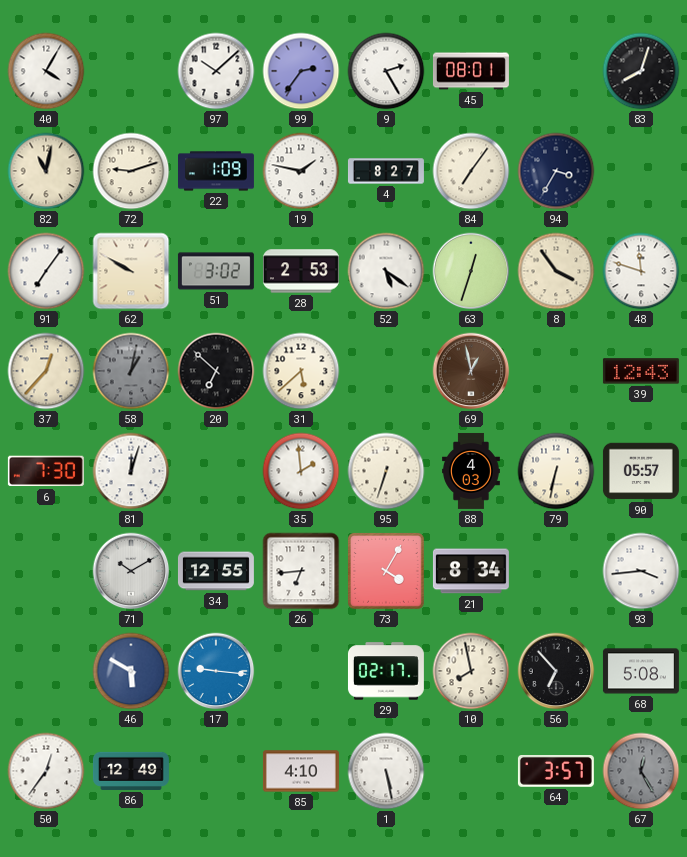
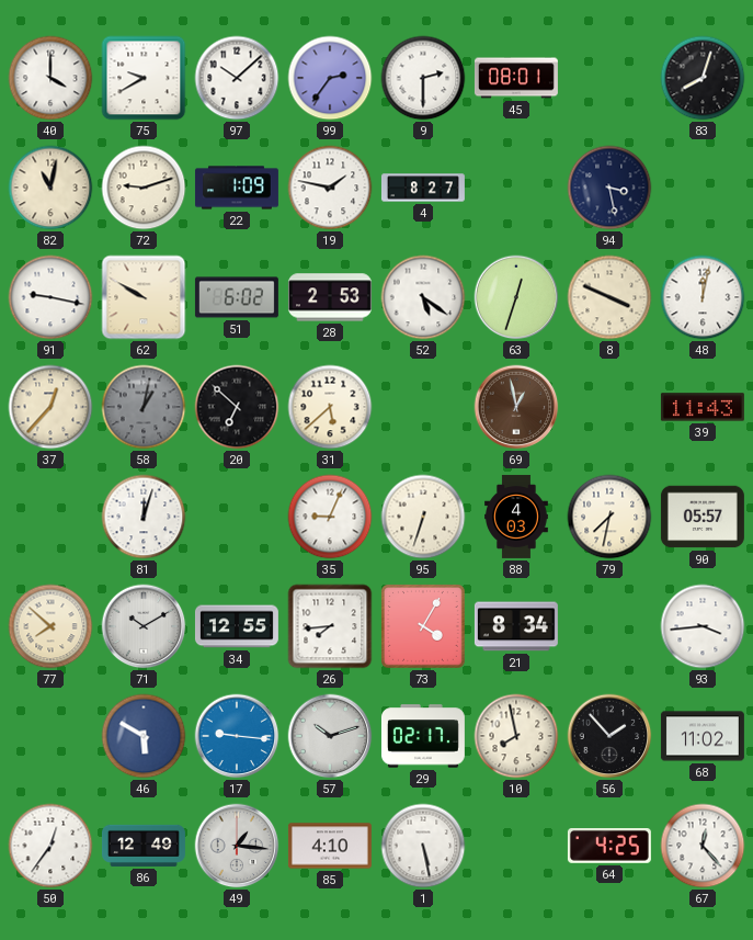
40: 4:05 -> 4:00 (50, 78)
75: none -> 9:40 (144, 78)
9: 2:25 -> 2:30 (423, 78)
84: 7:06 -> none (471, 171)
94: 3:35 -> 3:28 (609, 188)
91: 7:06 -> 9:17 (50, 297)
51: 3:02 -> 6:02 (237, 297)
8: 3:54 -> 3:49 (609, 297)
48: 11:48 -> 12:02 (703, 297)
39: 12:43 -> 11:43 (703, 407)
6: 7:30 -> none (46, 471)
35: 1:59 -> 9:04 (330, 517)
79: 6:32 -> 7:32 (609, 517)
77: none -> 7:52 (50, 626)
26: 6:44 -> 7:44 (330, 626)
57: none -> 10:12 (330, 736)
56: 6:53 -> 1:53 (609, 736)
68: 5:08 -> 11:02 (703, 736)
49: none -> 1:16 (237, 846)
64: 3:57 -> 4:25 (609, 847)
67: 12:25 -> 12:23 (703, 846)
67 dial: grey -> white (703, 846)
